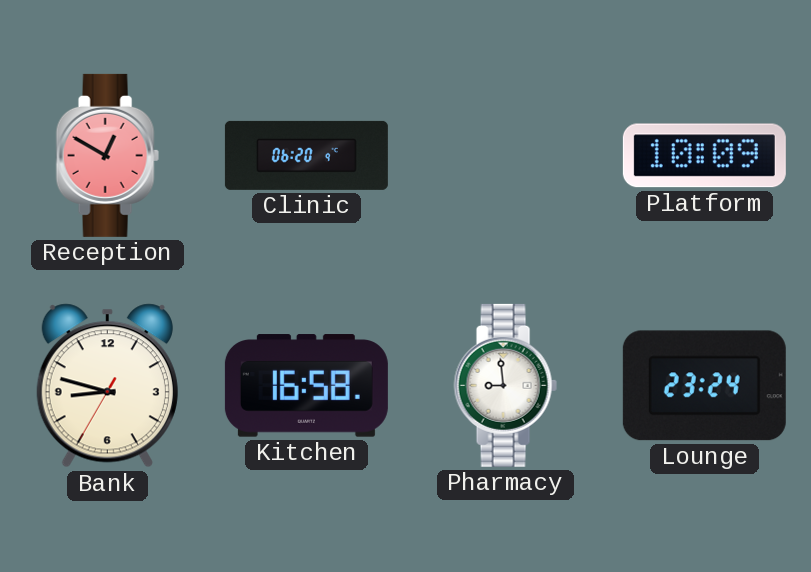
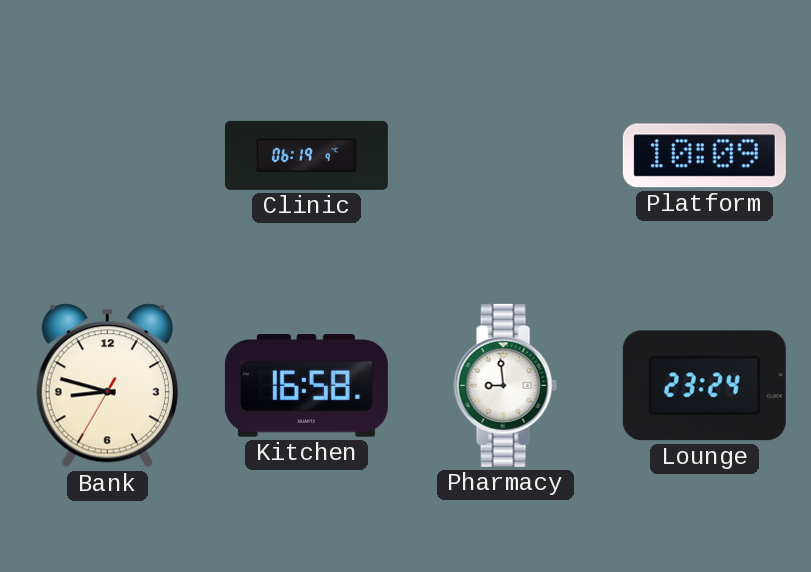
Reception: 12:50 -> none (107, 155)
Clinic: 06:20 -> 06:19 (306, 155)
